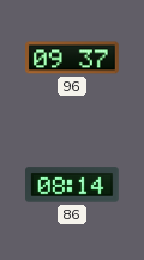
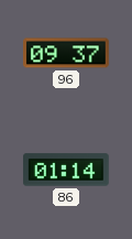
86: 08:14 -> 01:14 (67, 170)
